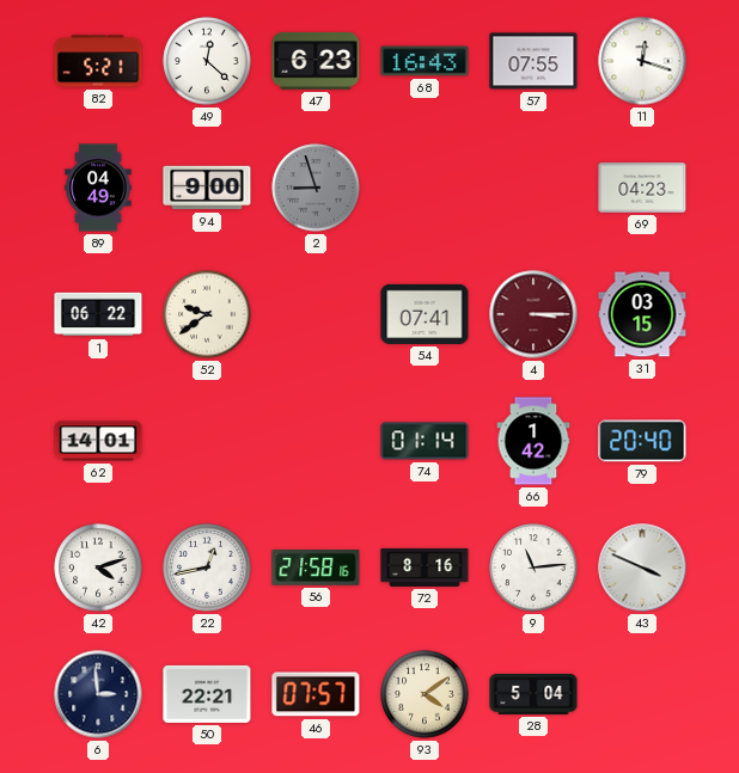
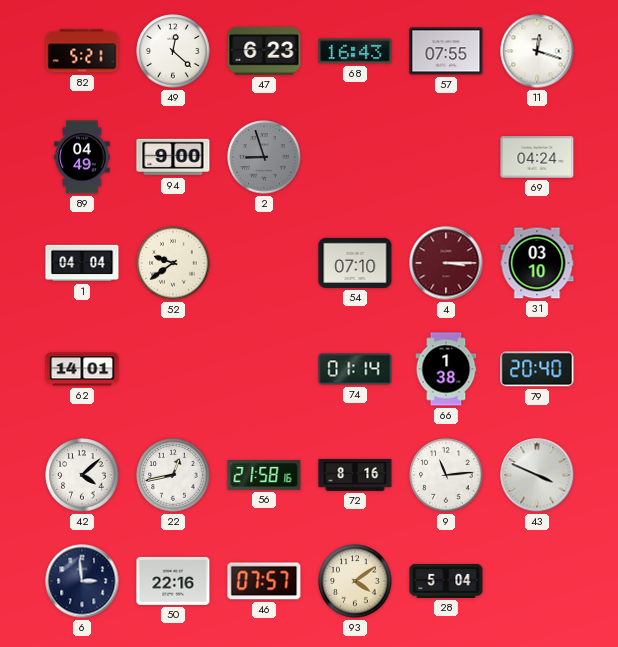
69: 04:23 -> 04:24 (537, 157)
1: 06:22 -> 04:04 (82, 263)
54: 07:41 -> 07:10 (355, 263)
31: 03:15 -> 03:10 (537, 263)
66: 1:42 -> 1:38 (446, 369)
42: 4:12 -> 4:08 (82, 475)
50: 22:21 -> 22:16 (173, 581)
